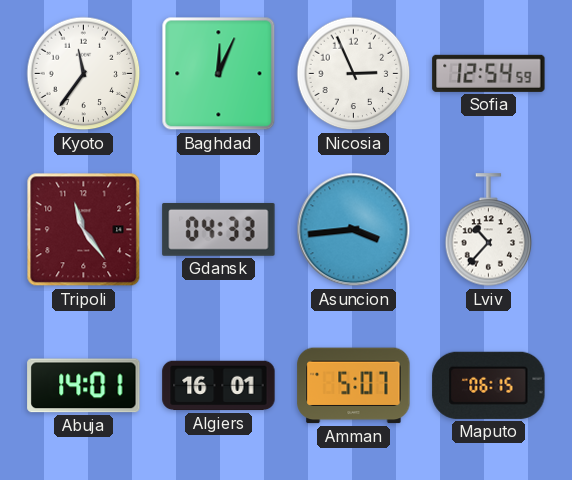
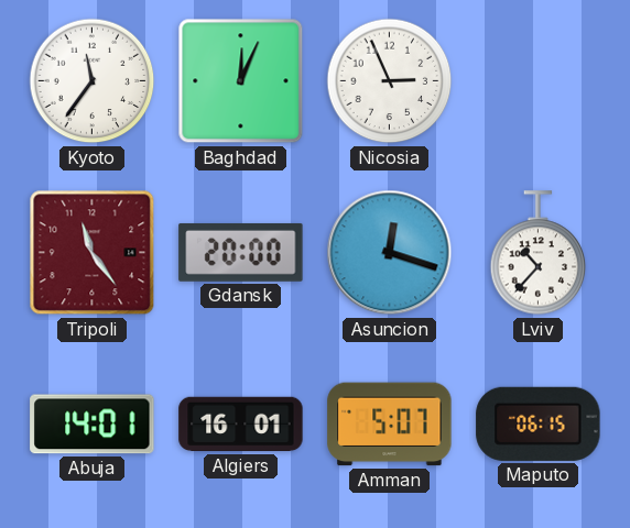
Sofia: 12:54 -> none (489, 73)
Gdansk: 04:33 -> 20:00 (241, 252)
Asuncion: 3:44 -> 12:18 (390, 253)
